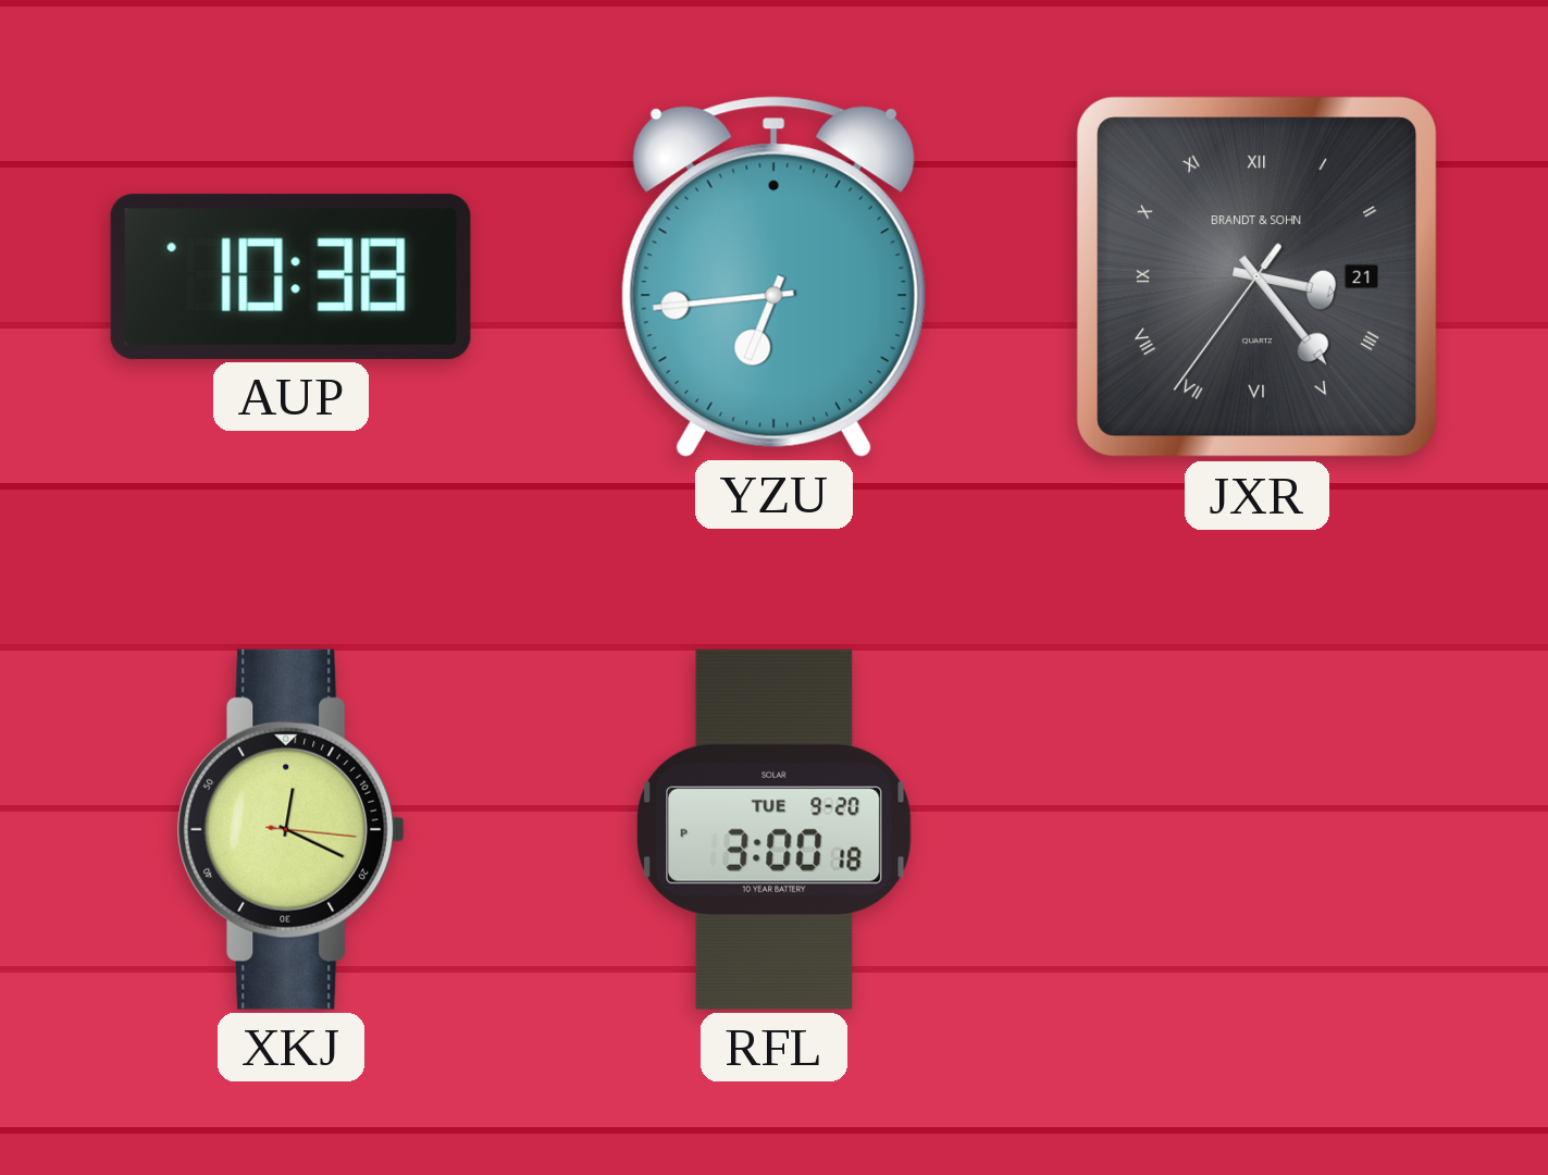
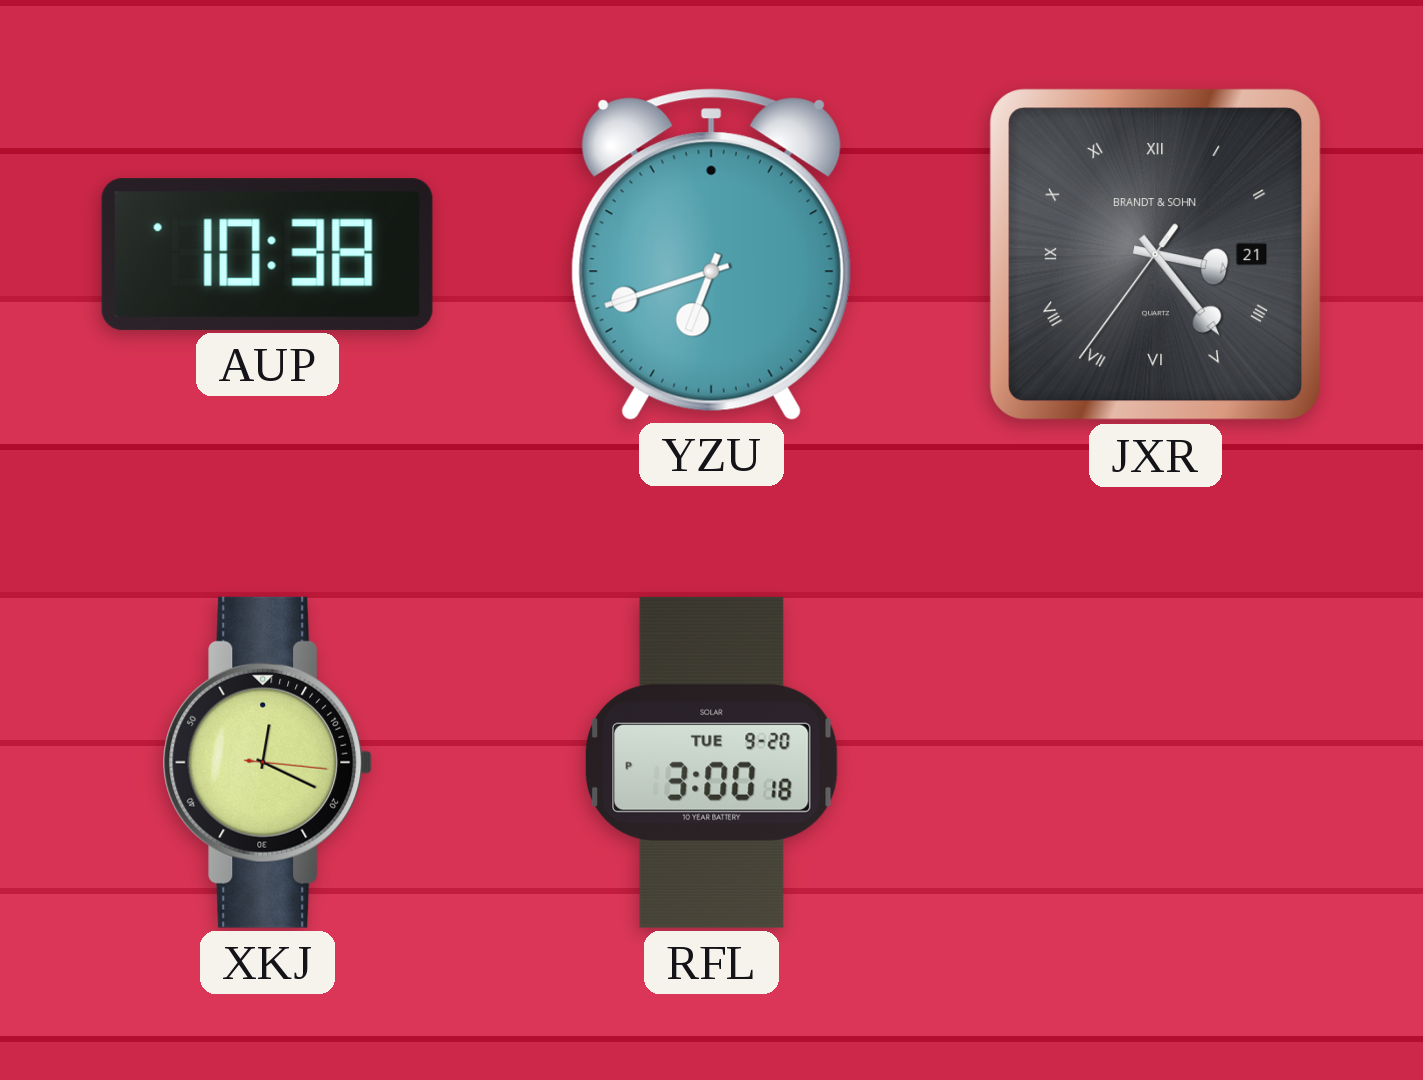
YZU: 6:44 -> 6:42 (711, 254)
